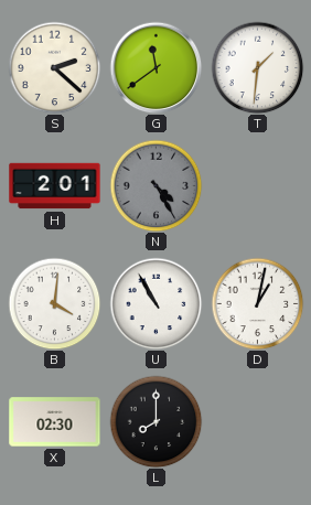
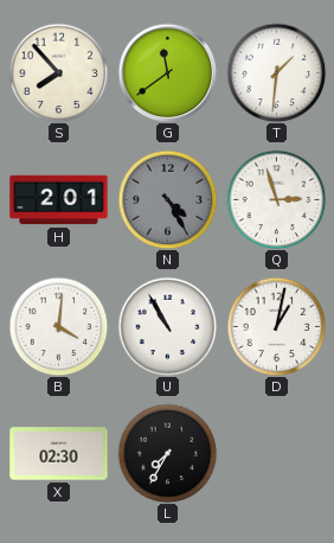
S: 2:22 -> 7:53 (58, 72)
Q: none -> 2:57 (276, 199)
L: 8:00 -> 7:35 (167, 453)
